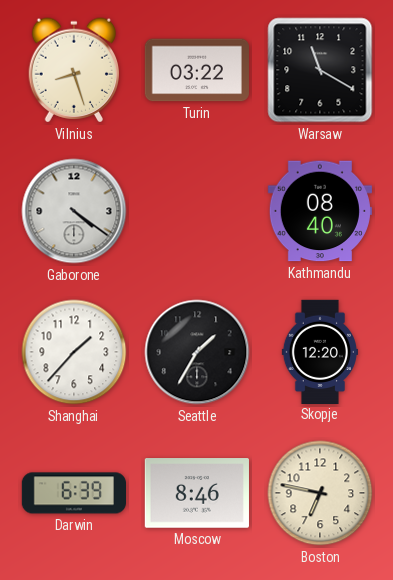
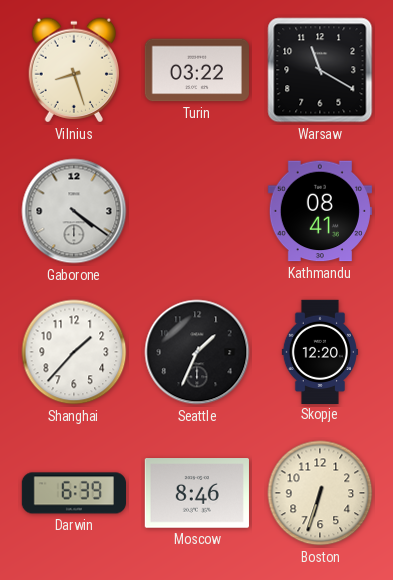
Kathmandu: 08:40 -> 08:41 (320, 211)
Seattle: 1:35 -> 1:34 (197, 352)
Boston: 6:47 -> 6:33 (320, 493)
